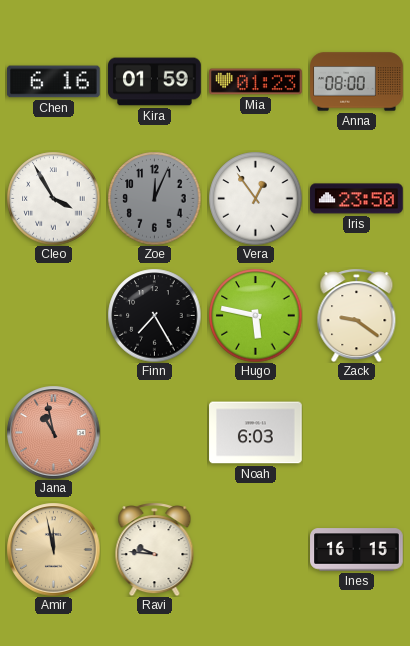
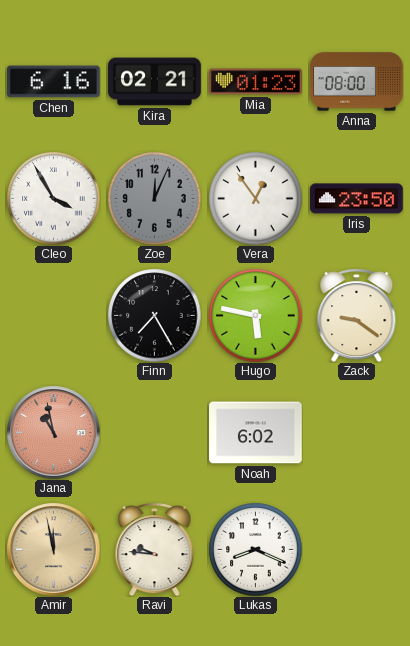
Kira: 01:59 -> 02:21 (155, 82)
Noah: 6:03 -> 6:02 (256, 433)
Lukas: none -> 8:19 (255, 549)
Ines: 16:15 -> none (357, 550)
